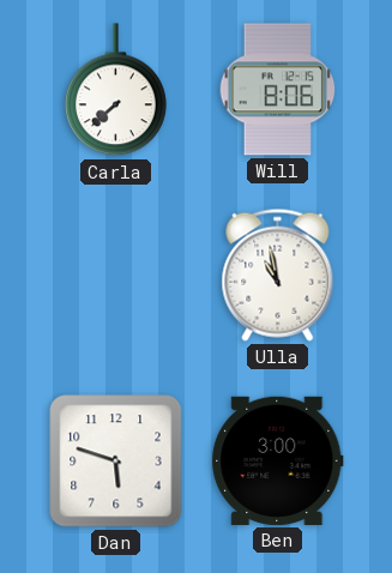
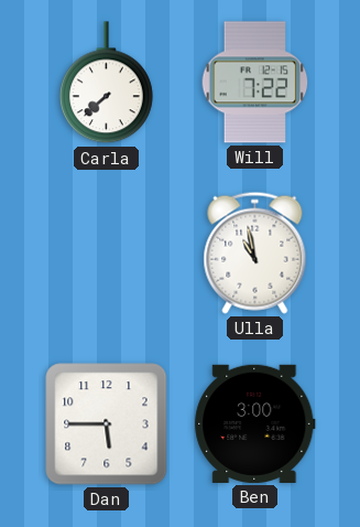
Will: 8:06 -> 7:22 (255, 83)
Dan: 5:48 -> 5:45 (107, 424)
